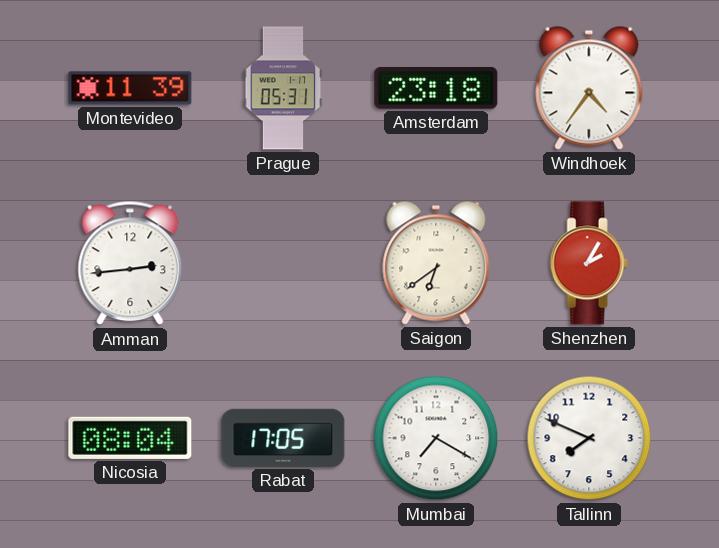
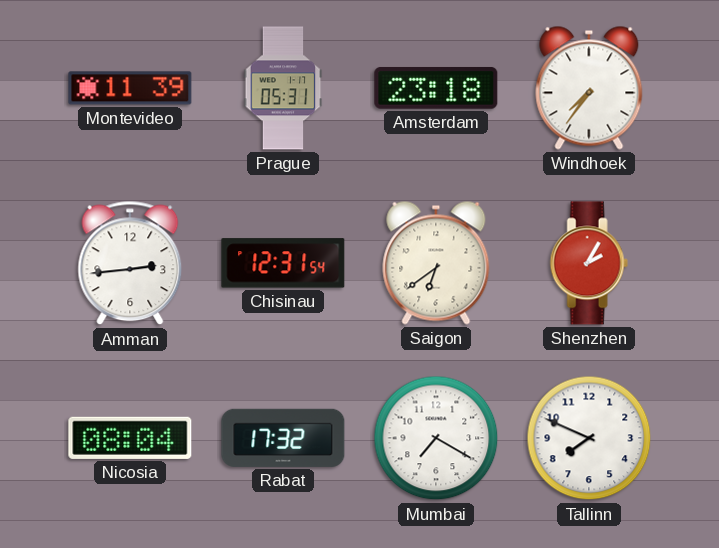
Windhoek: 4:36 -> 7:36 (589, 88)
Chisinau: none -> 12:31 (283, 263)
Rabat: 17:05 -> 17:32 (283, 438)
